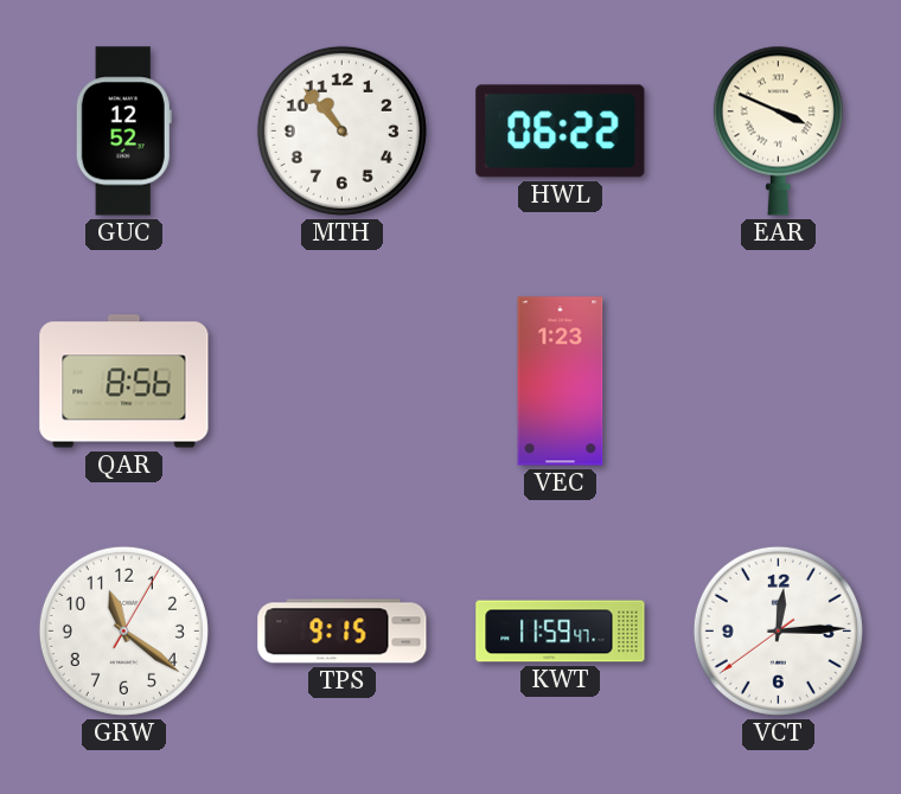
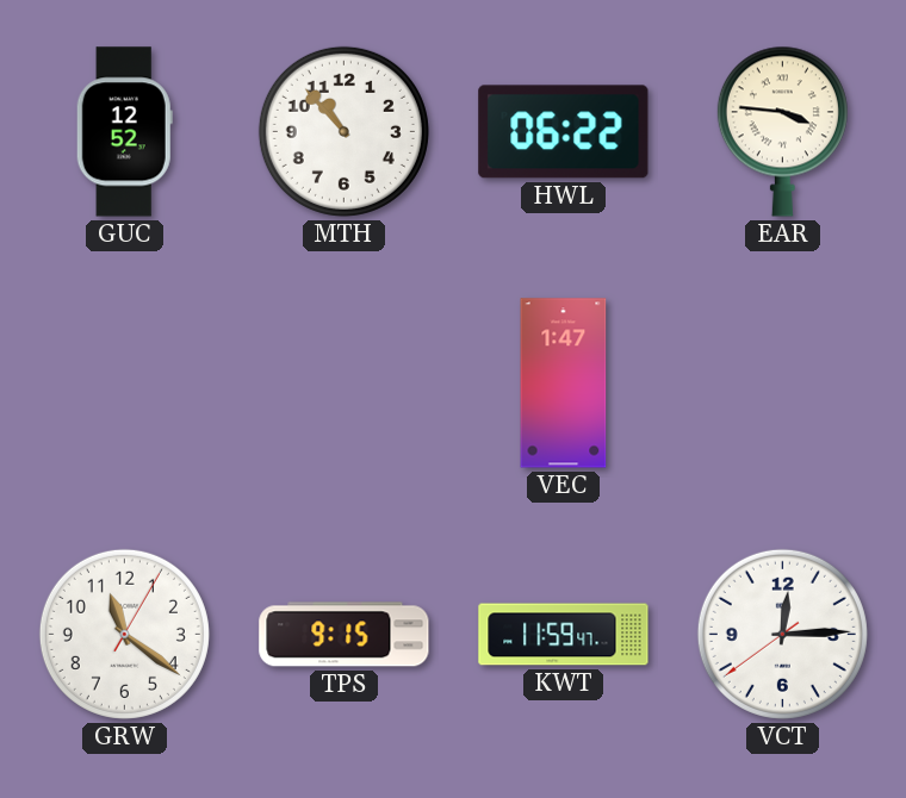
EAR: 3:49 -> 3:46 (782, 131)
QAR: 8:56 -> none (124, 382)
VEC: 1:23 -> 1:47 (564, 384)
